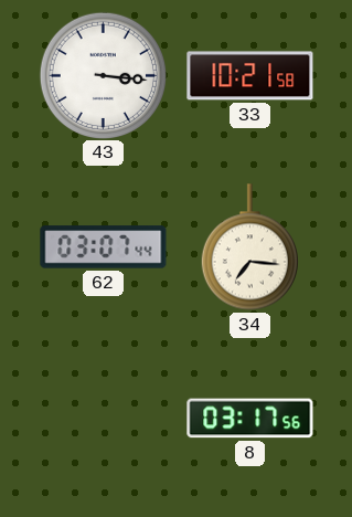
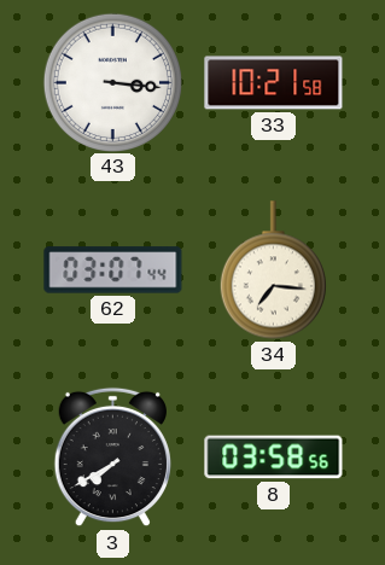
3: none -> 7:40 (112, 458)
8: 03:17 -> 03:58 (274, 458)
